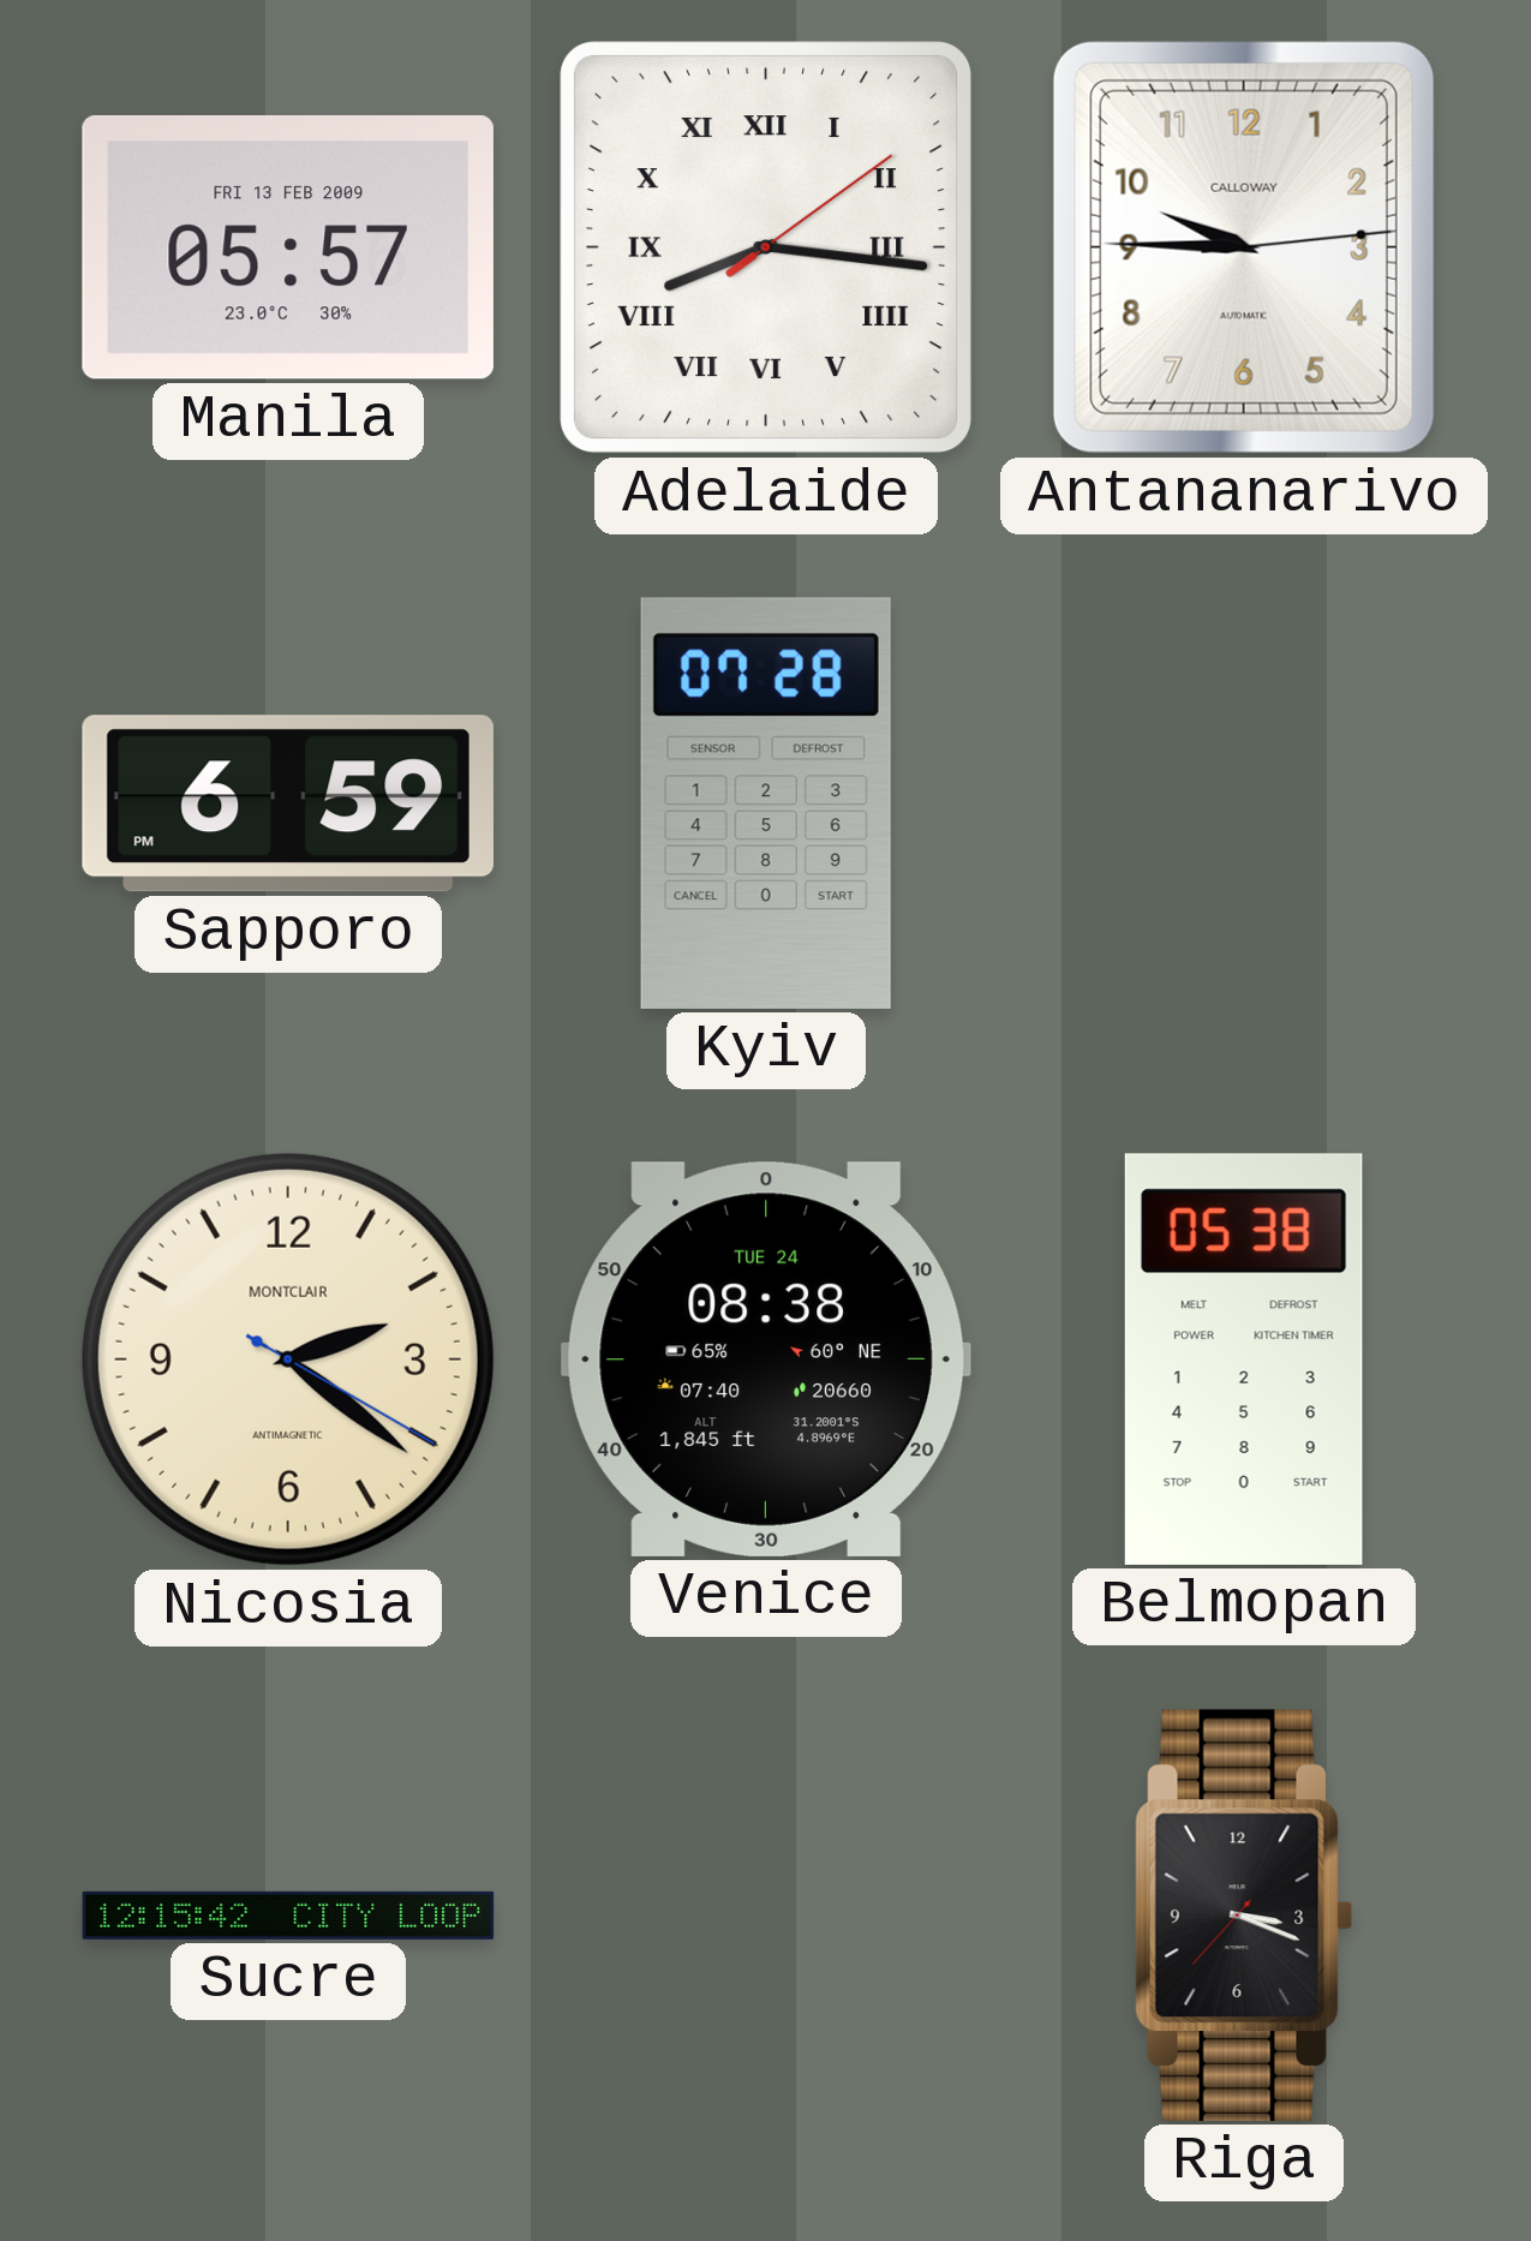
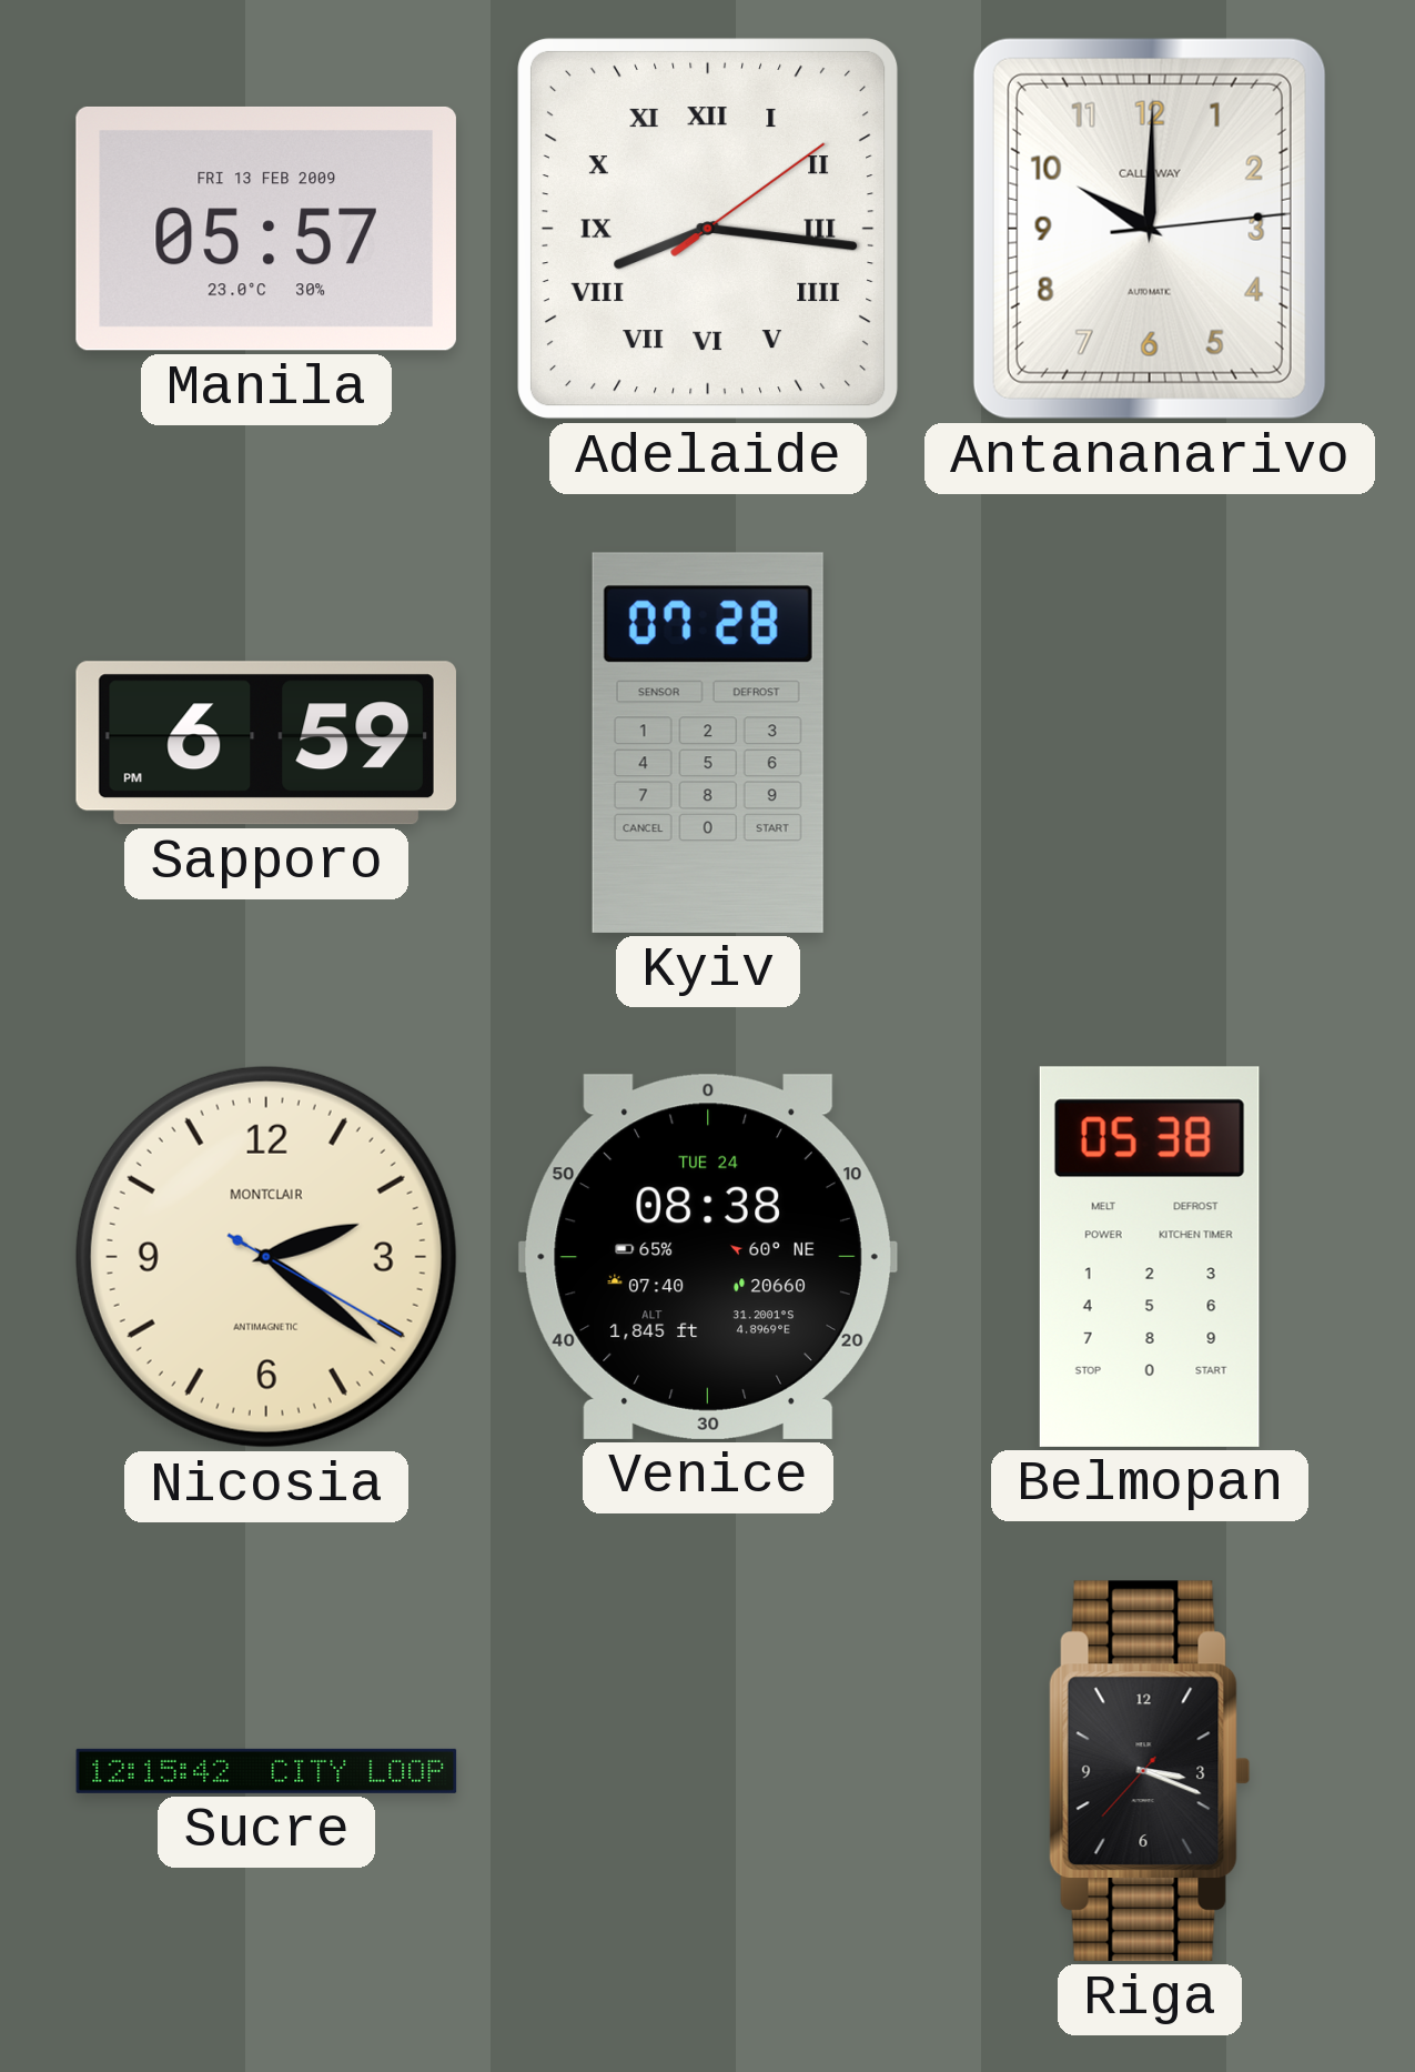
Antananarivo: 9:45 -> 10:00 (1150, 229)
